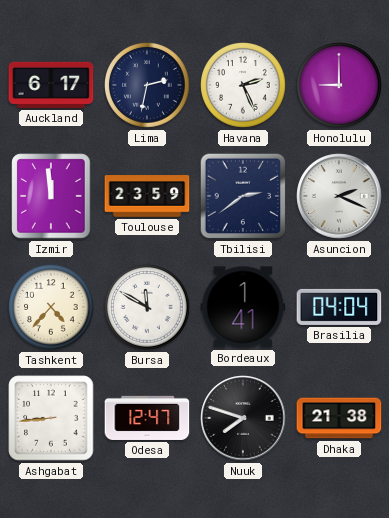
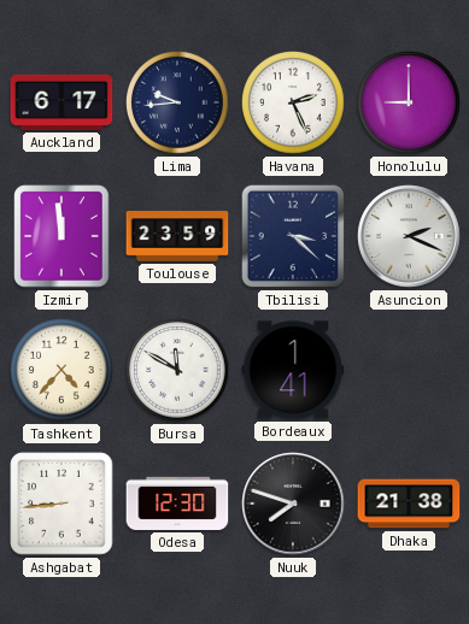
Lima: 2:32 -> 9:44 (177, 102)
Tbilisi: 2:39 -> 3:22 (293, 236)
Brasilia: 04:04 -> none (339, 307)
Odesa: 12:47 -> 12:30 (177, 504)
